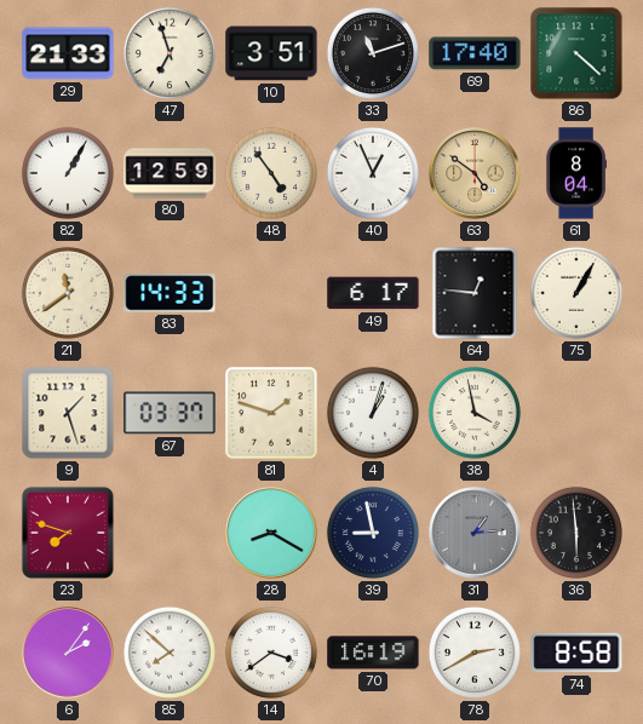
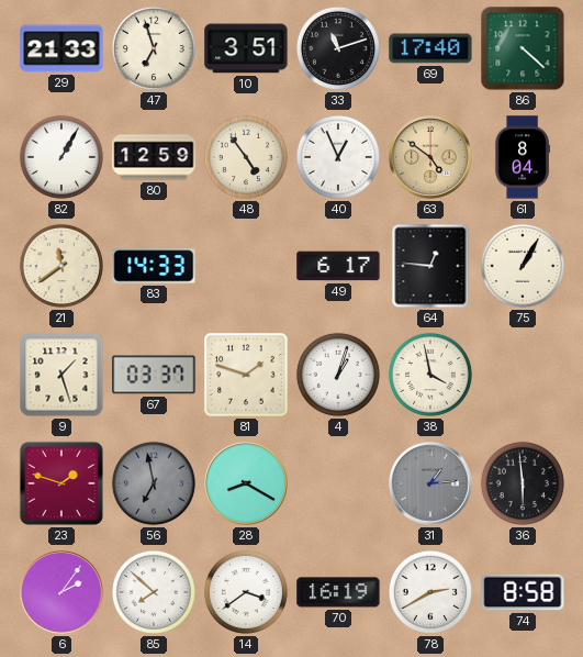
23: 7:48 -> 1:48 (61, 483)
56: none -> 6:58 (154, 483)
39: 8:58 -> none (373, 533)
